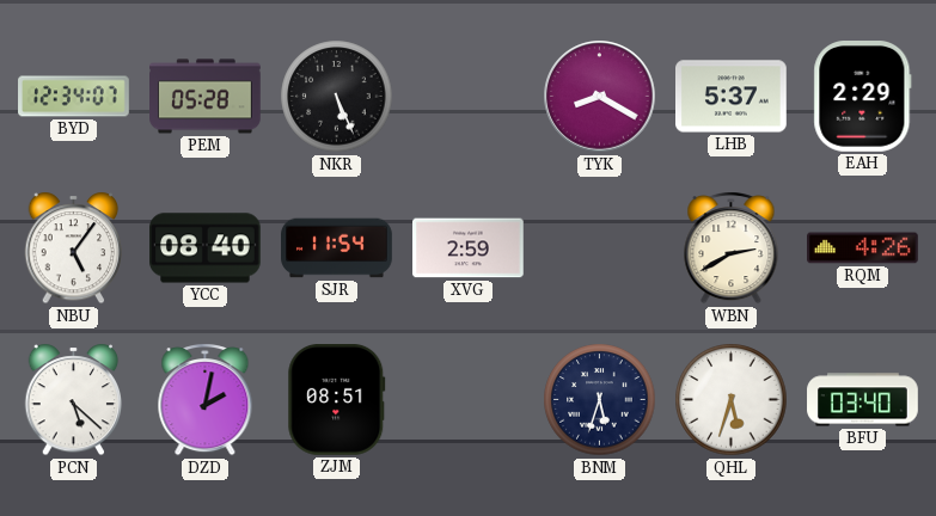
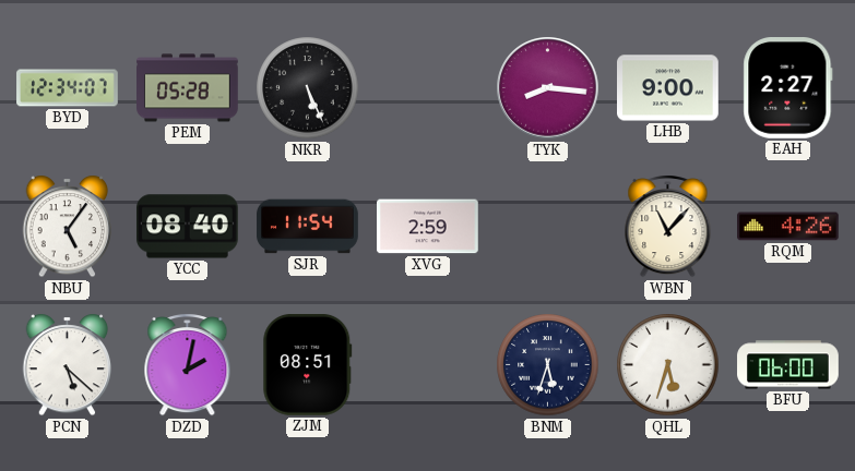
TYK: 8:20 -> 8:16 (548, 88)
LHB: 5:37 -> 9:00 (668, 88)
EAH: 2:29 -> 2:27 (788, 88)
WBN: 2:40 -> 11:07 (668, 227)
BFU: 03:40 -> 06:00 (788, 365)
